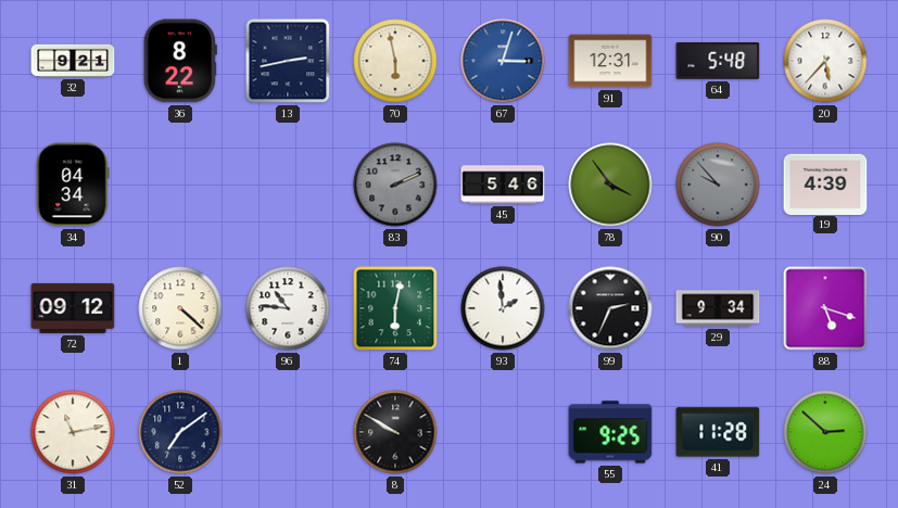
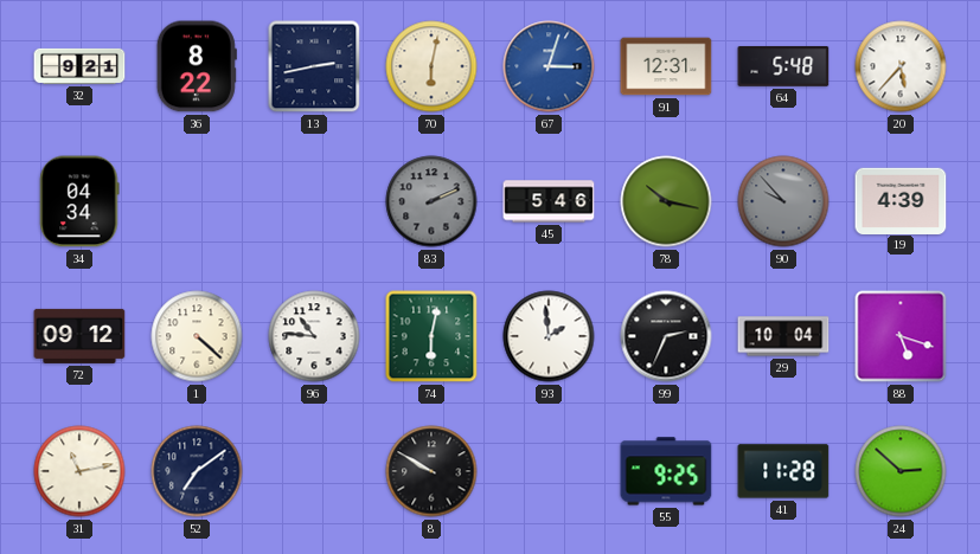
70: 5:58 -> 6:02 (431, 66)
78: 3:54 -> 10:17 (666, 201)
29: 9:34 -> 10:04 (783, 336)
